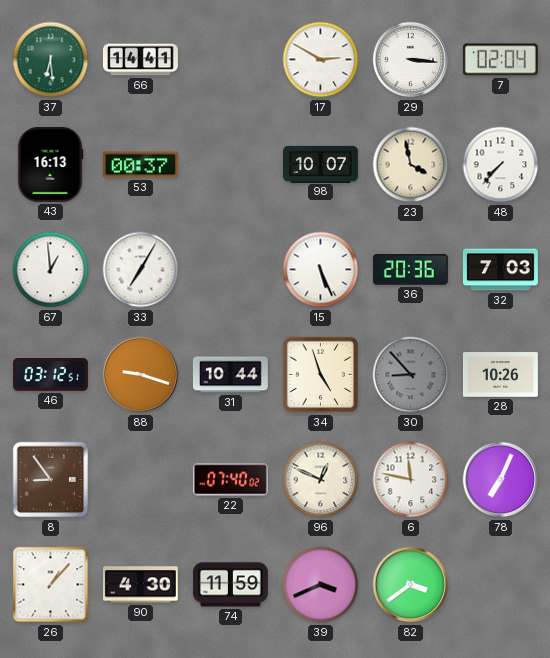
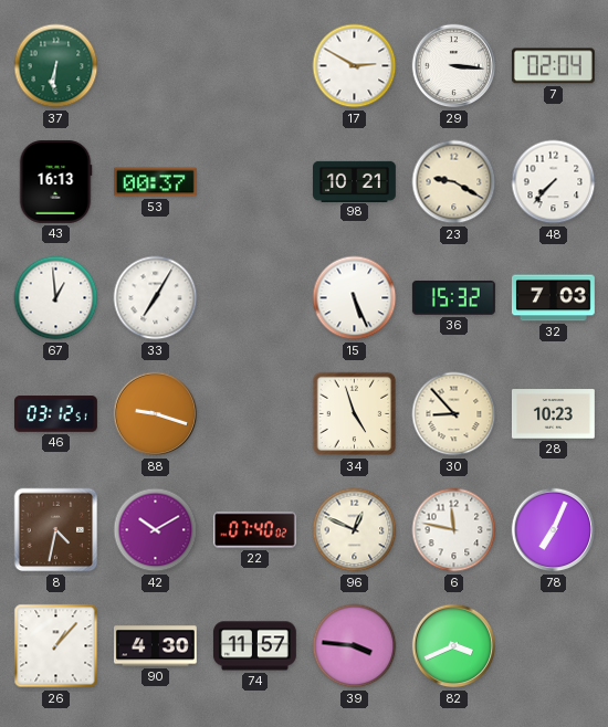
37: 6:29 -> 6:31 (56, 66)
66: 14:41 -> none (140, 60)
98: 10:07 -> 10:21 (355, 181)
23: 3:58 -> 9:20 (454, 182)
36: 20:36 -> 15:32 (453, 298)
31: 10:44 -> none (230, 375)
30 dial: grey -> cream (454, 414)
28: 10:26 -> 10:23 (553, 414)
8: 8:54 -> 4:32 (56, 530)
42: none -> 10:10 (156, 530)
74: 11:59 -> 11:57 (254, 646)
39: 3:41 -> 3:46 (355, 646)
82: 3:39 -> 3:41 (454, 646)
